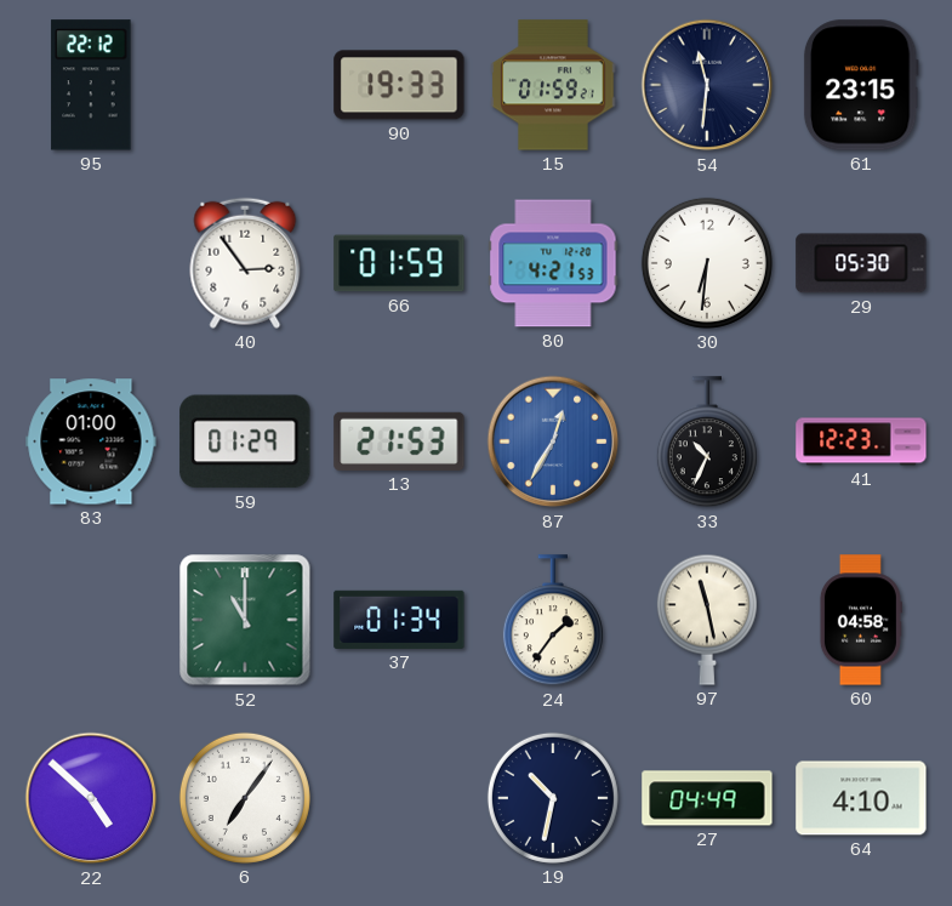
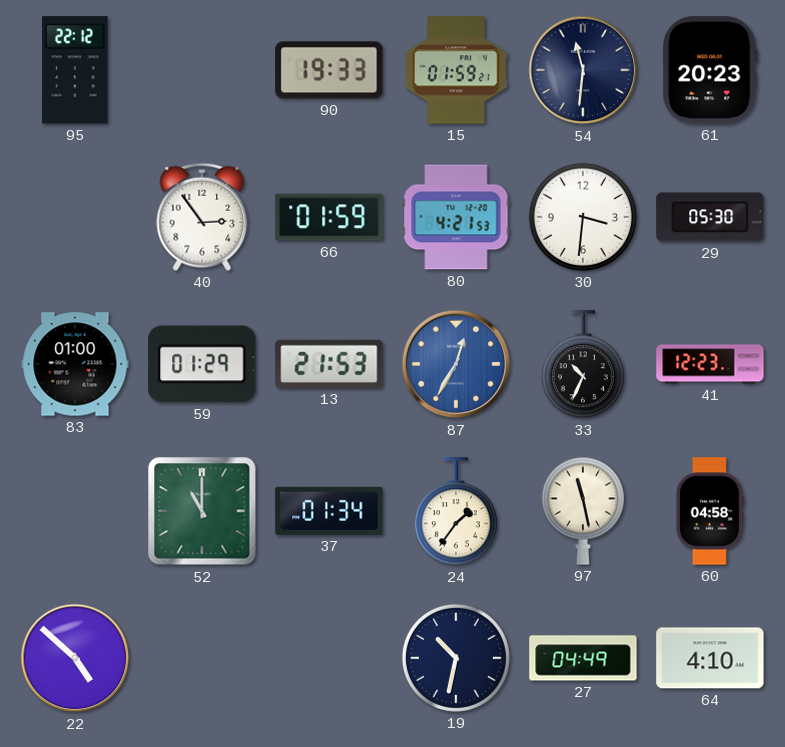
61: 23:15 -> 20:23 (710, 70)
30: 6:31 -> 3:31 (583, 217)
6: 7:06 -> none (245, 798)
